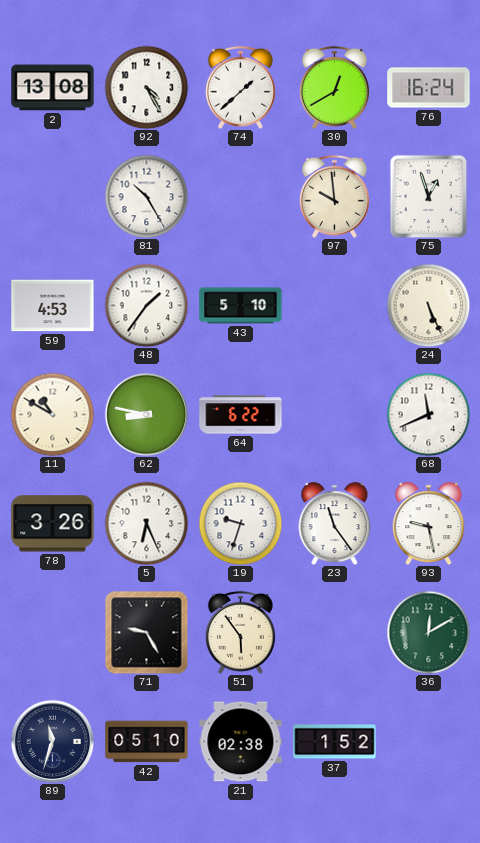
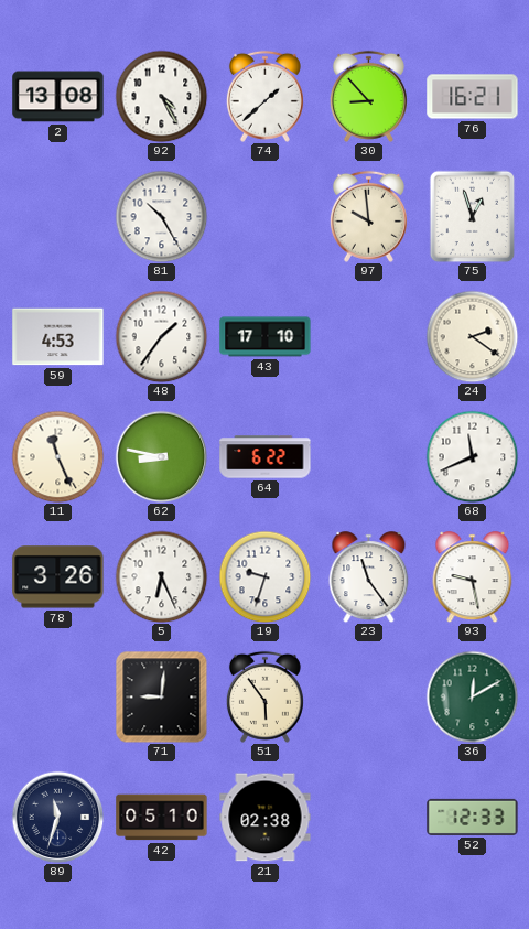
30: 12:40 -> 8:53 (368, 96)
76: 16:24 -> 16:21 (473, 97)
43: 5:10 -> 17:10 (266, 337)
24: 5:26 -> 2:21 (472, 336)
11: 10:50 -> 11:26 (57, 456)
71: 9:25 -> 9:01 (161, 696)
37: 1:52 -> none (335, 742)
52: none -> 12:33 (473, 817)
